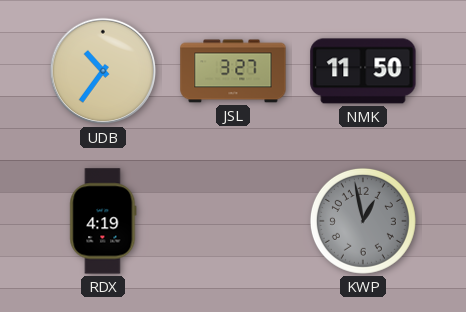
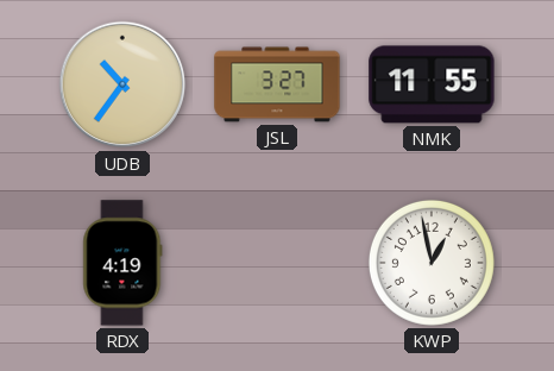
NMK: 11:50 -> 11:55 (432, 84)
KWP dial: grey -> white (432, 263)
